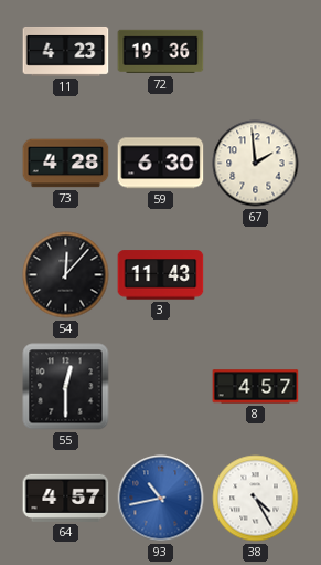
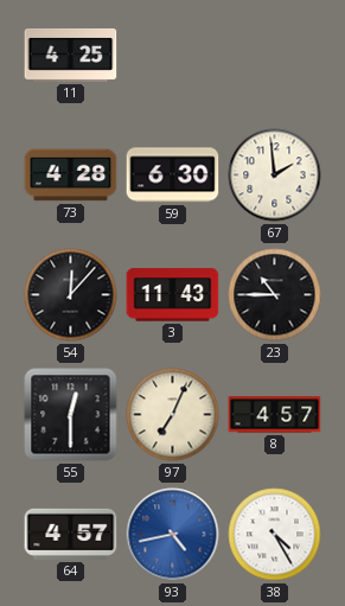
11: 4:23 -> 4:25 (71, 55)
72: 19:36 -> none (161, 52)
23: none -> 10:45 (275, 295)
97: none -> 7:04 (173, 415)
93: 10:43 -> 4:43 (173, 535)
